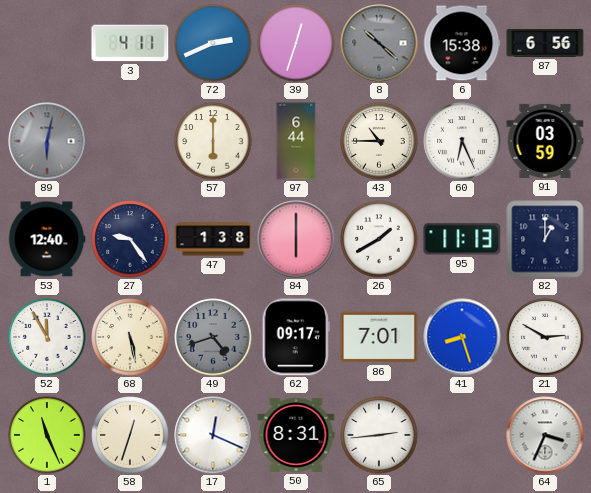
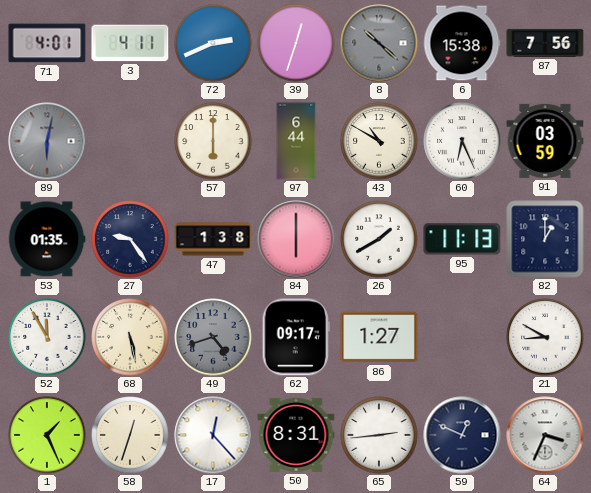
71: none -> 4:01 (47, 43)
87: 6:56 -> 7:56 (545, 43)
43: 10:45 -> 10:50 (379, 141)
53: 12:40 -> 01:35 (47, 239)
86: 7:01 -> 1:27 (379, 337)
41: 8:27 -> none (462, 337)
21: 2:50 -> 8:50 (545, 337)
1: 11:26 -> 1:26 (47, 435)
17: 12:19 -> 12:23 (213, 435)
59: none -> 12:49 (462, 435)
